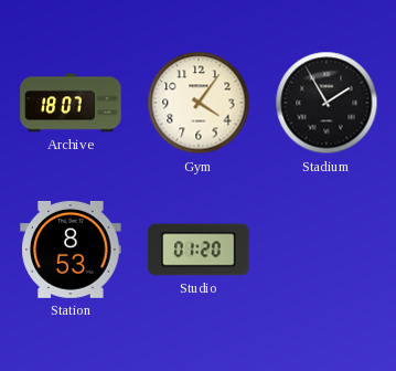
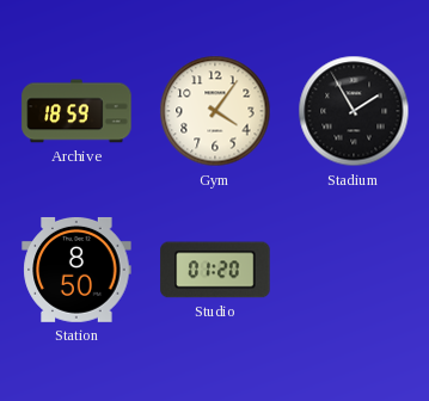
Archive: 18:07 -> 18:59 (76, 111)
Station: 8:53 -> 8:50 (76, 270)
